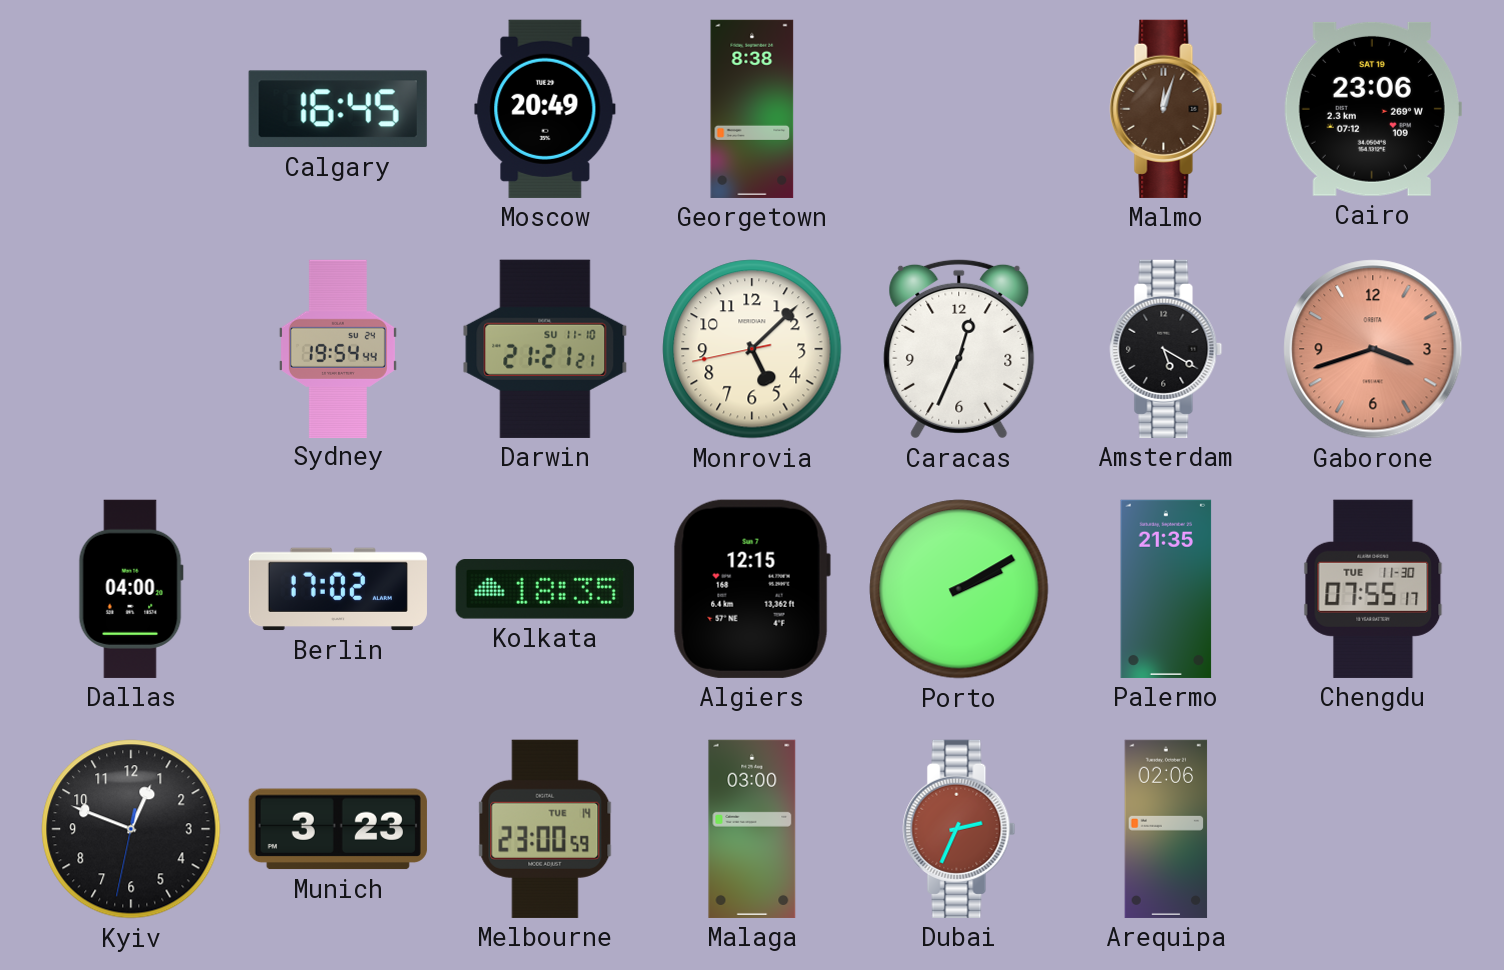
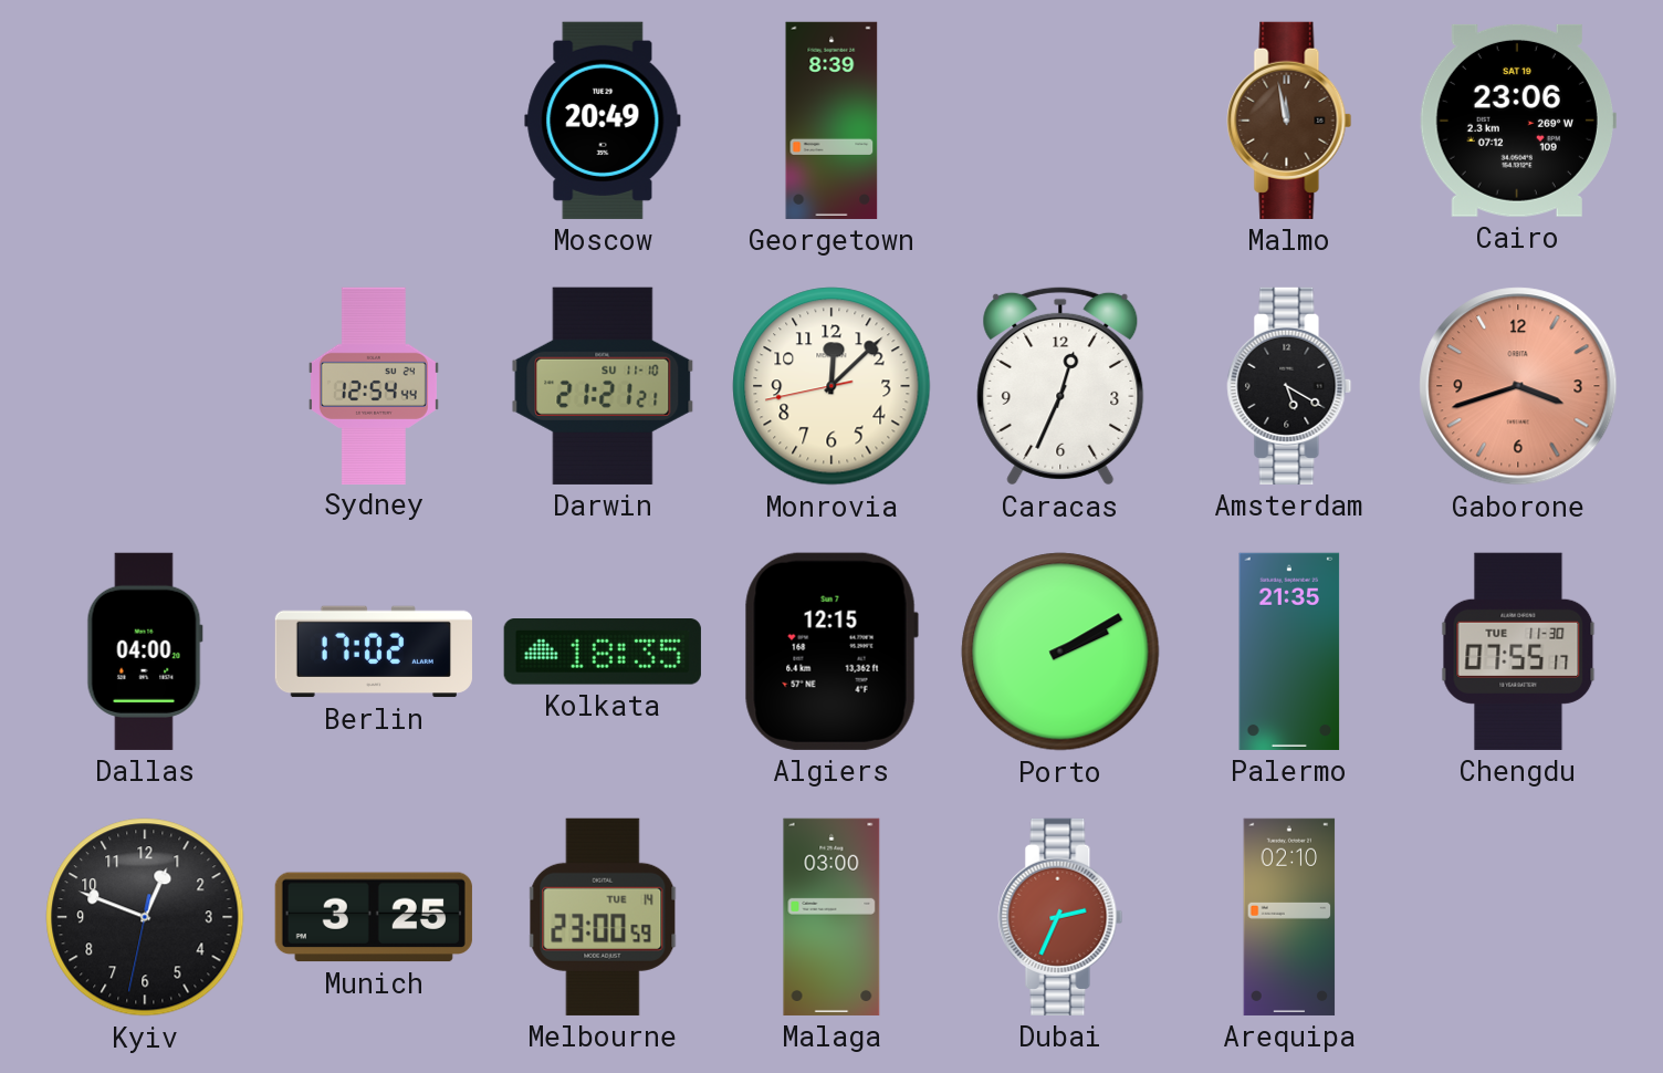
Calgary: 16:45 -> none (338, 109)
Georgetown: 8:38 -> 8:39 (831, 121)
Malmo: 12:03 -> 11:58 (1289, 121)
Sydney: 19:54 -> 12:54 (374, 385)
Monrovia: 5:07 -> 12:07 (831, 386)
Munich: 3:23 -> 3:25 (374, 917)
Arequipa: 02:06 -> 02:10 (1289, 917)
